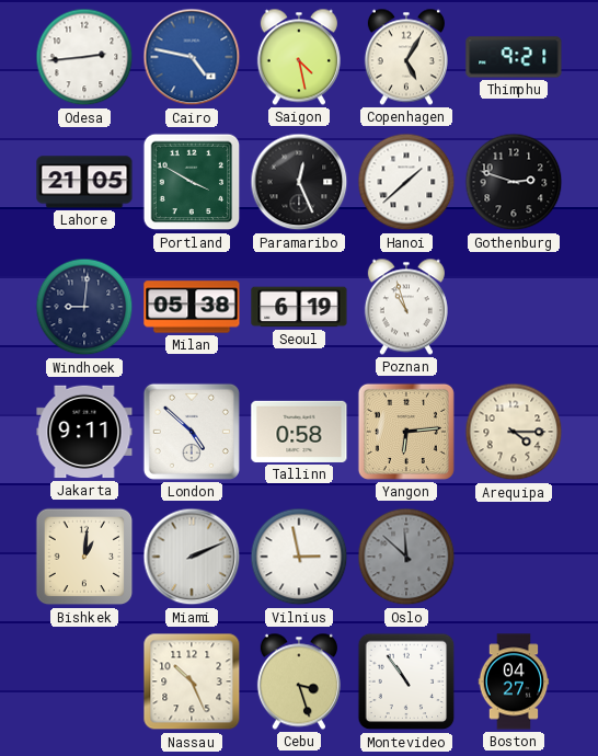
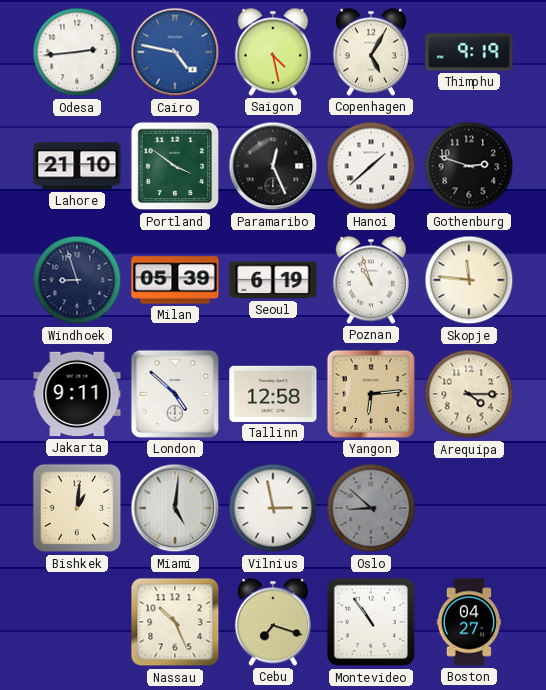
Thimphu: 9:21 -> 9:19 (469, 52)
Lahore: 21:05 -> 21:10 (77, 166)
Portland: 3:50 -> 3:51 (175, 166)
Windhoek: 9:01 -> 8:57 (77, 280)
Milan: 05:38 -> 05:39 (175, 280)
Skopje: none -> 11:46 (469, 280)
Tallinn: 0:58 -> 12:58 (273, 394)
Miami: 2:11 -> 5:01 (175, 508)
Oslo: 11:52 -> 8:52 (371, 508)
Cebu: 3:27 -> 7:18 (273, 622)
